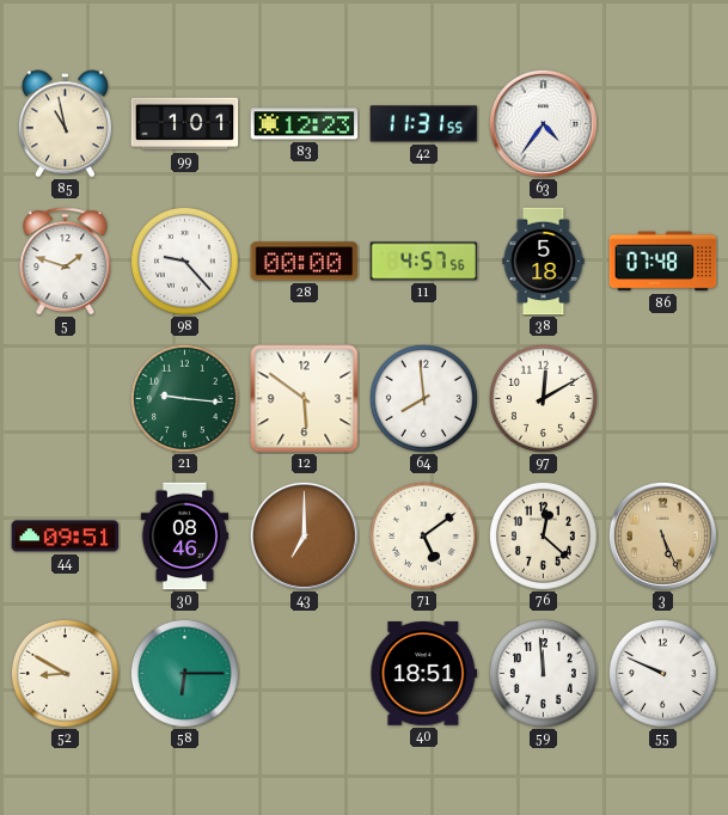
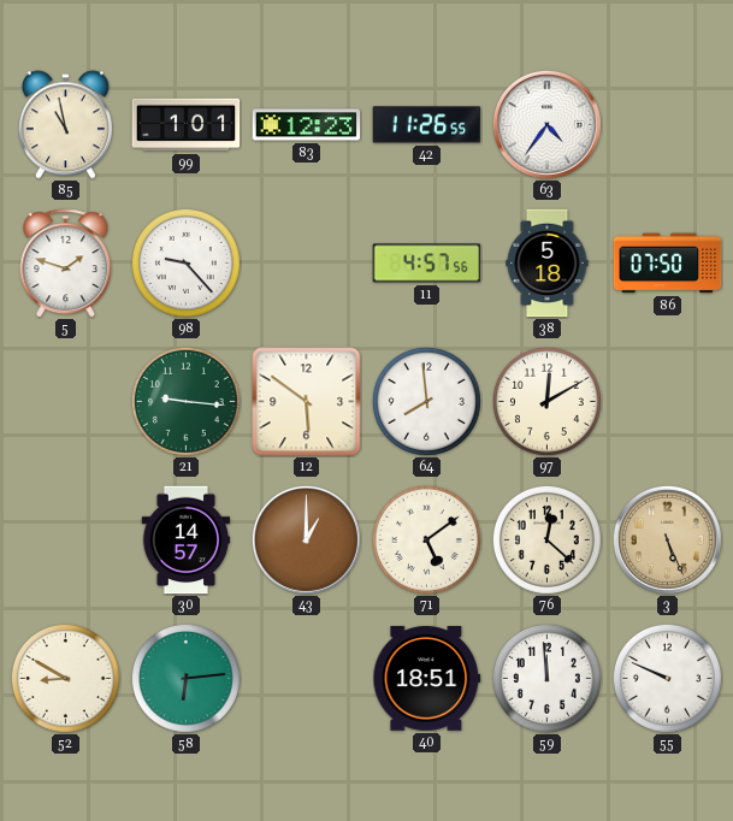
42: 11:31 -> 11:26 (427, 125)
28: 00:00 -> none (305, 262)
86: 07:48 -> 07:50 (668, 264)
44: 09:51 -> none (66, 537)
30: 08:46 -> 14:57 (187, 541)
43: 7:00 -> 1:00 (306, 539)
58: 6:15 -> 6:14 (185, 678)
